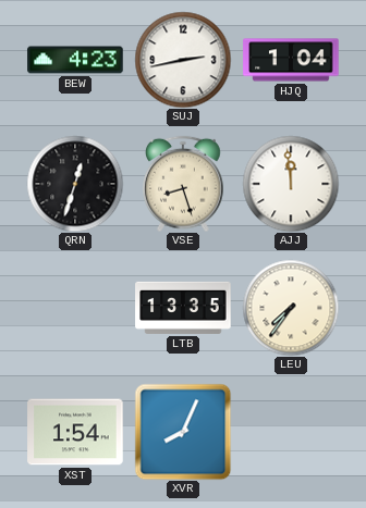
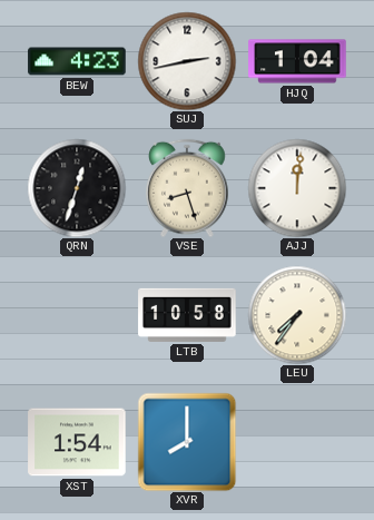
AJJ: 11:59 -> 12:01 (297, 188)
LTB: 13:35 -> 10:58 (187, 315)
XVR: 8:04 -> 8:00 (187, 442)
